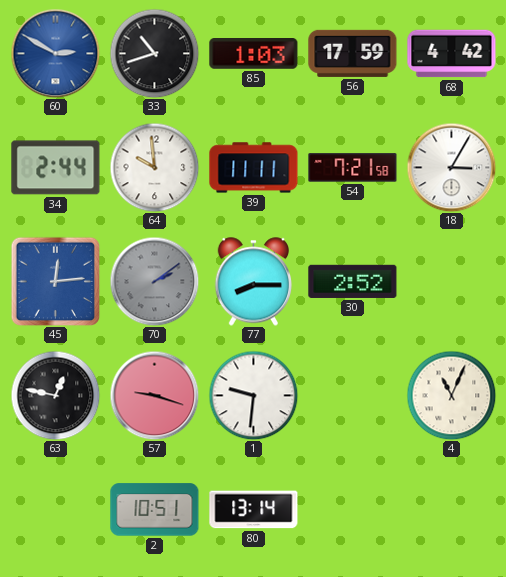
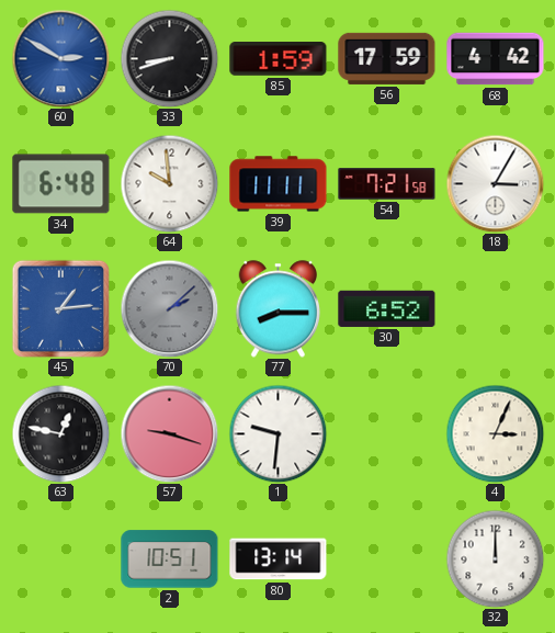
33: 10:42 -> 8:42 (169, 58)
85: 1:03 -> 1:59 (279, 59)
34: 2:44 -> 6:48 (61, 184)
45: 12:14 -> 1:14 (60, 308)
70: 2:09 -> 2:08 (169, 308)
30: 2:52 -> 6:52 (387, 308)
4: 11:04 -> 3:04 (495, 433)
32: none -> 12:00 (495, 558)
